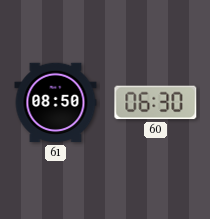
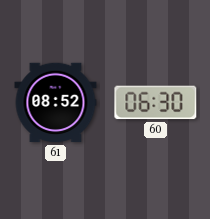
61: 08:50 -> 08:52 (56, 103)
